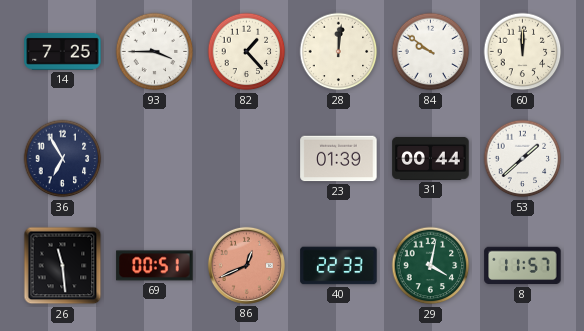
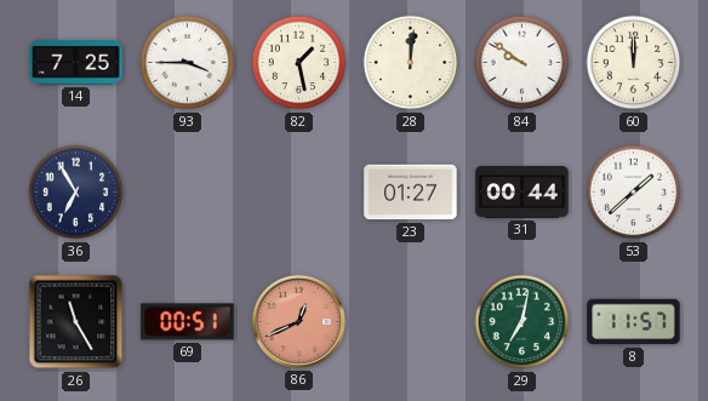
82: 1:23 -> 1:28 (299, 63)
23: 01:39 -> 01:27 (411, 193)
26: 11:29 -> 11:25 (76, 322)
40: 22:33 -> none (339, 266)
29: 4:02 -> 7:02 (523, 322)
